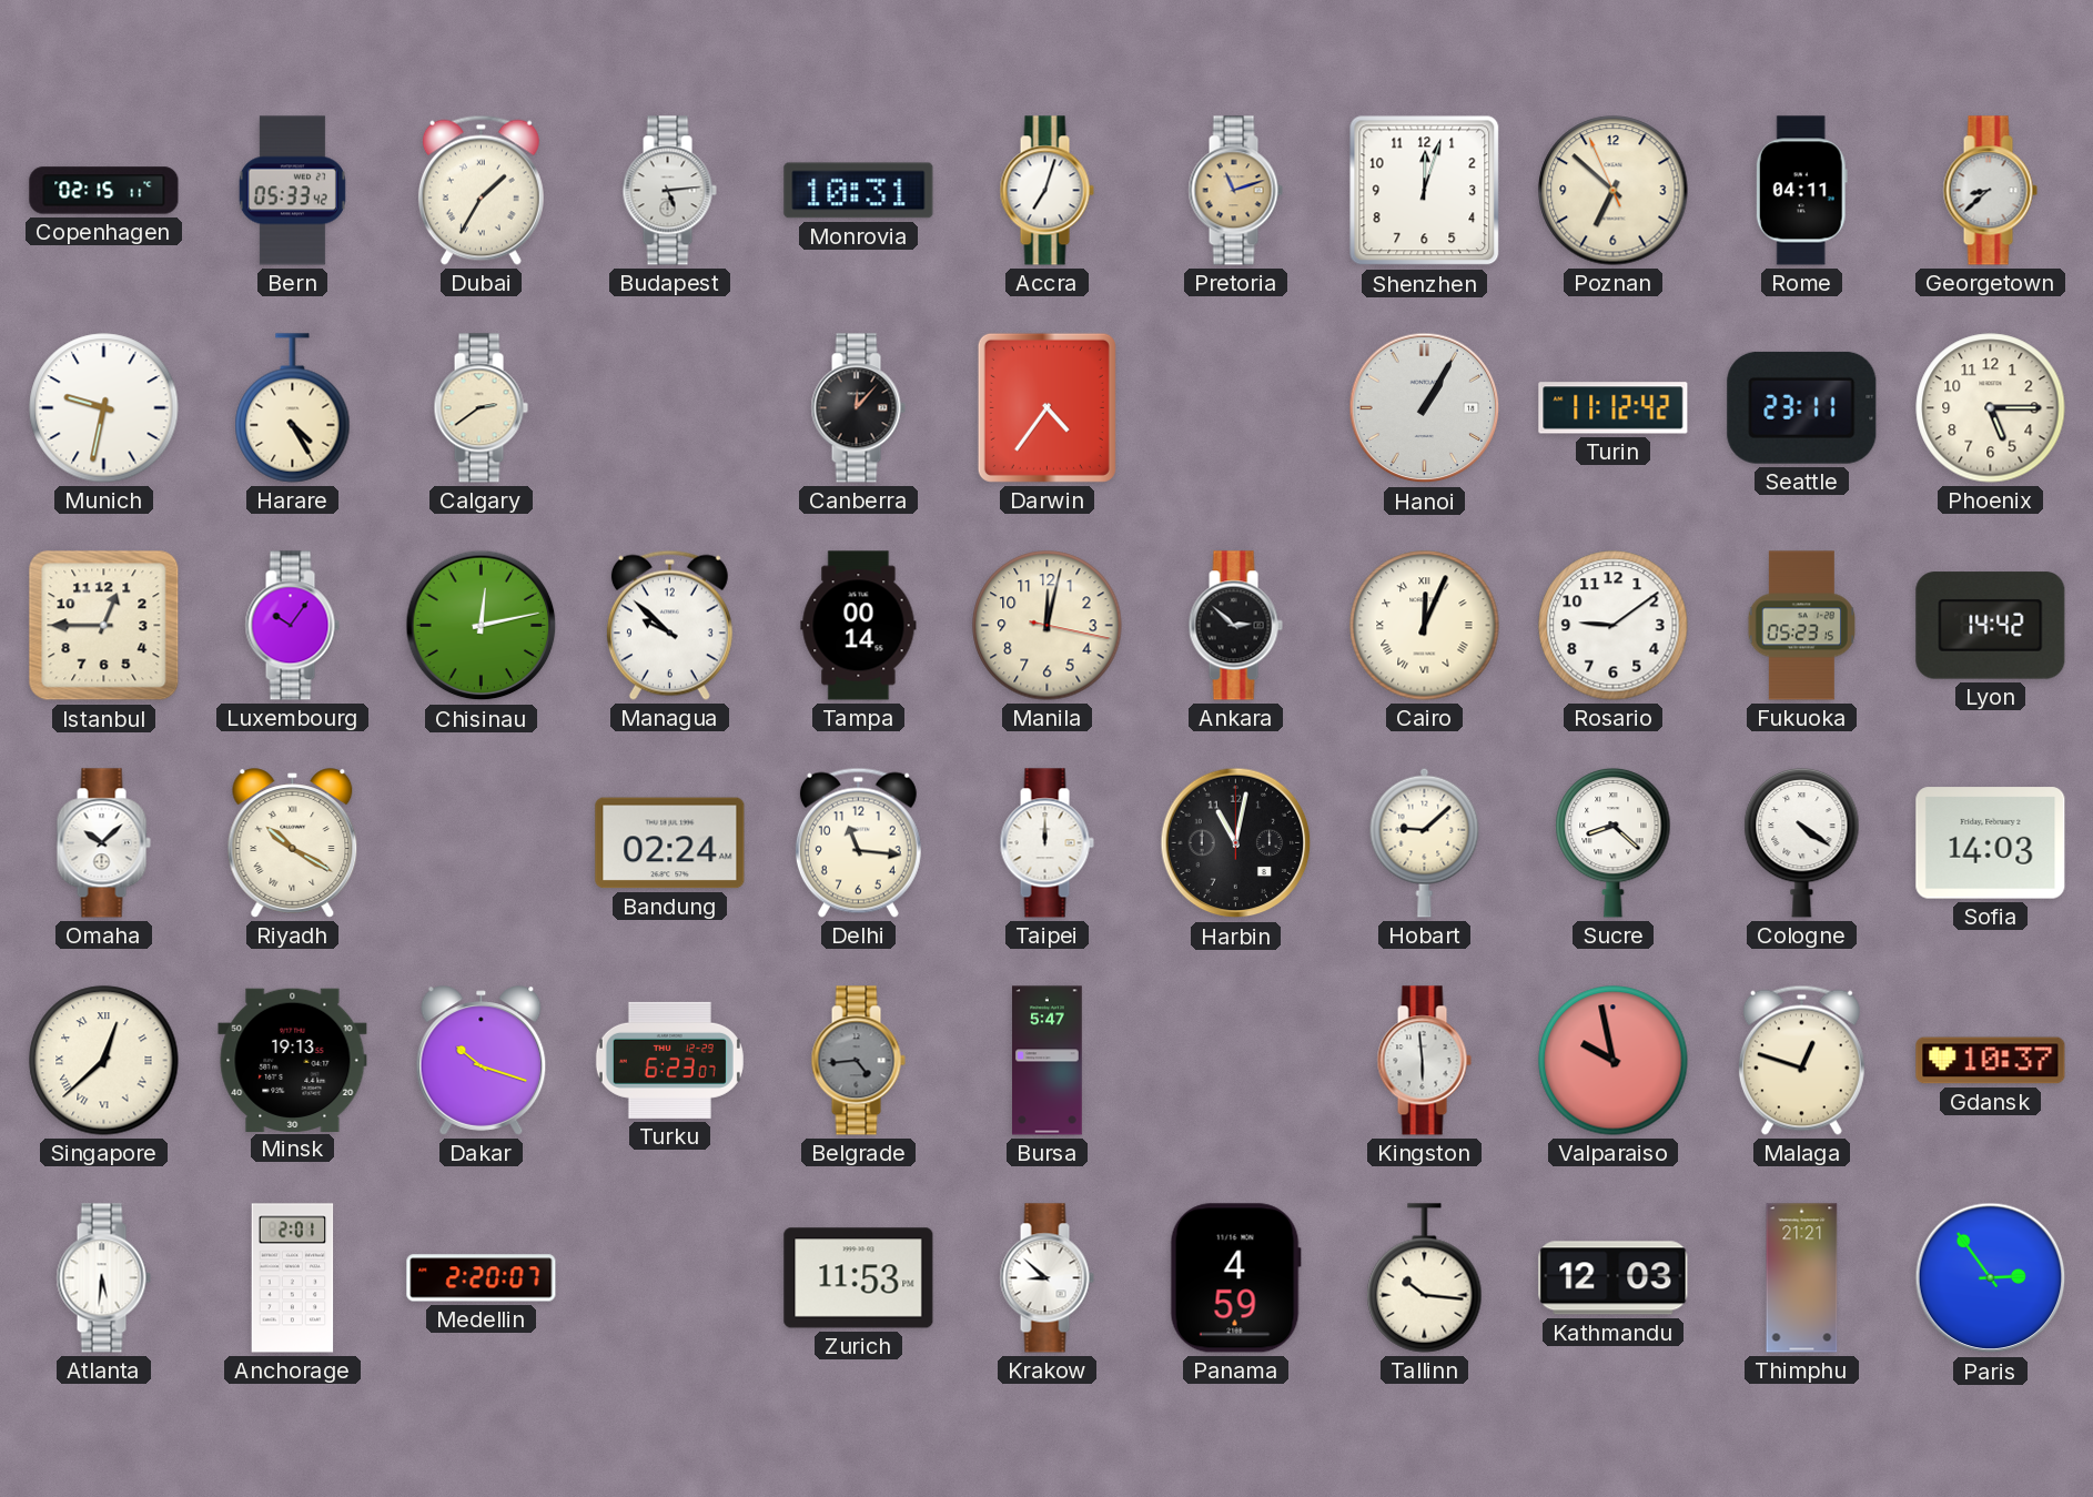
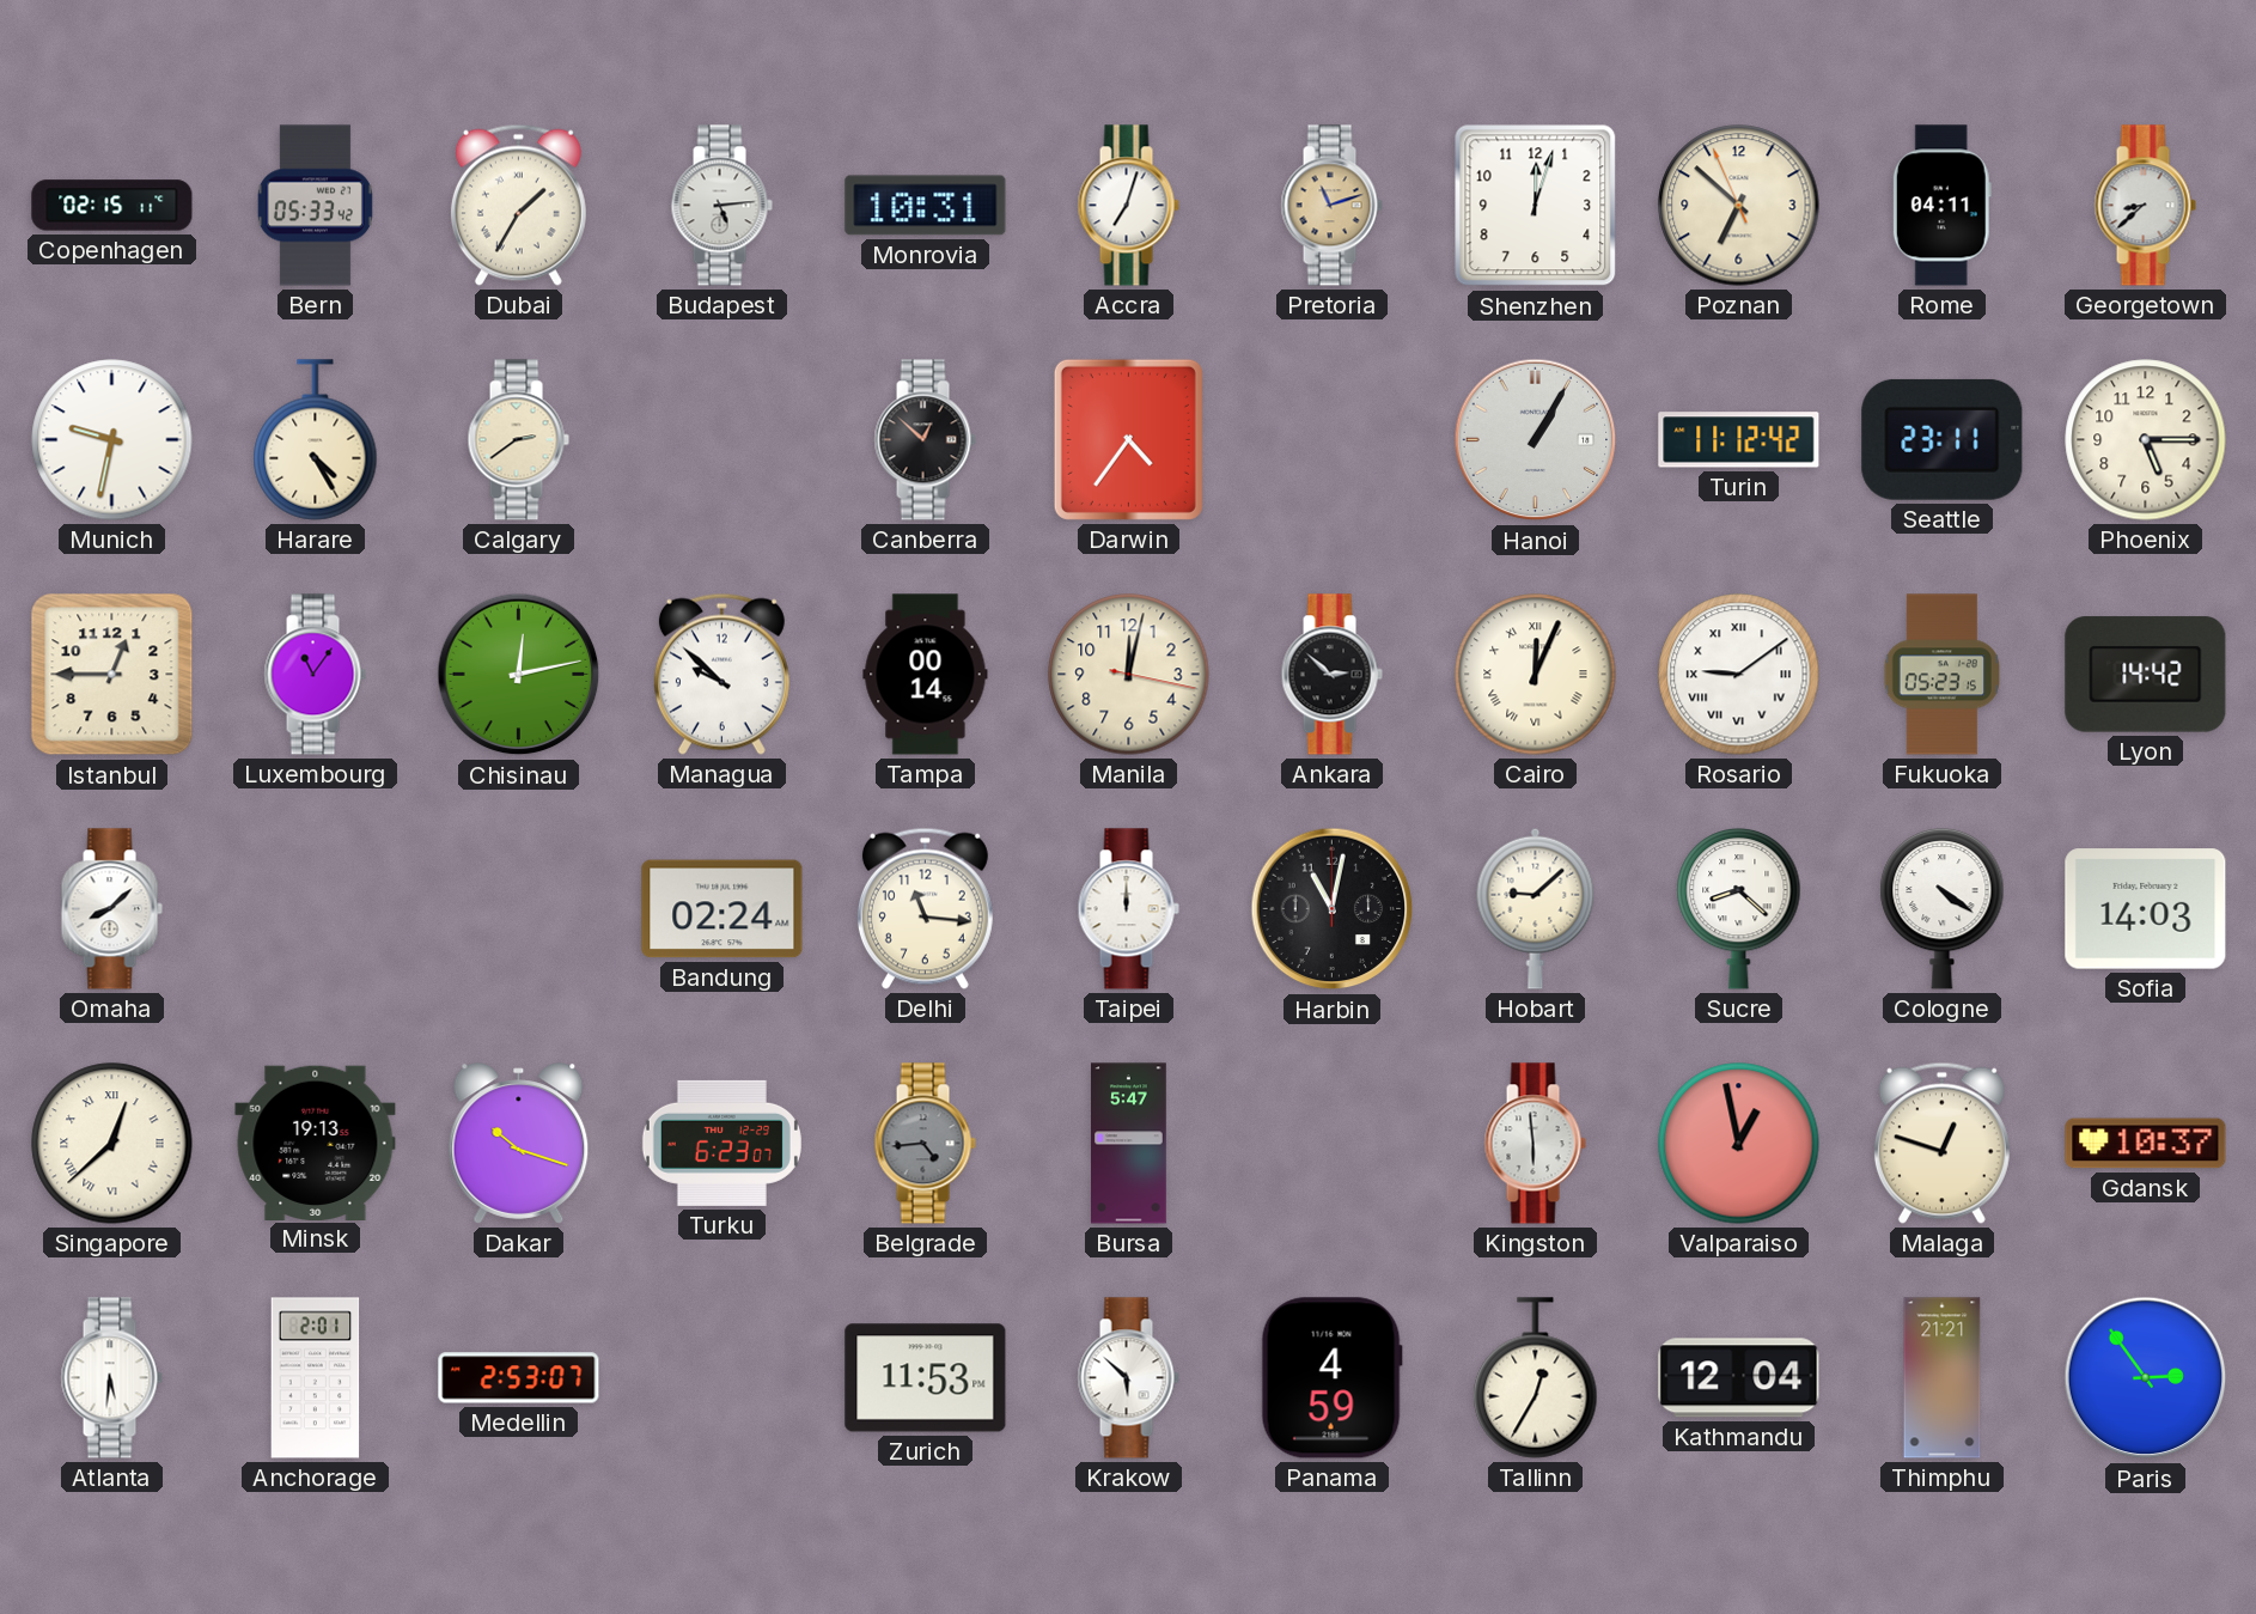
Canberra: 12:07 -> 12:52 (925, 440)
Luxembourg: 10:06 -> 11:06 (315, 675)
Rosario numerals: Arabic -> Roman (1739, 675)
Omaha: 10:08 -> 8:08 (111, 909)
Riyadh: 10:20 -> none (293, 843)
Valparaiso: 9:58 -> 12:58 (1739, 1144)
Medellin: 2:20 -> 2:53 (519, 1378)
Krakow: 8:52 -> 5:52 (1128, 1378)
Tallinn: 10:16 -> 12:35 (1536, 1378)
Kathmandu: 12:03 -> 12:04 (1739, 1378)
